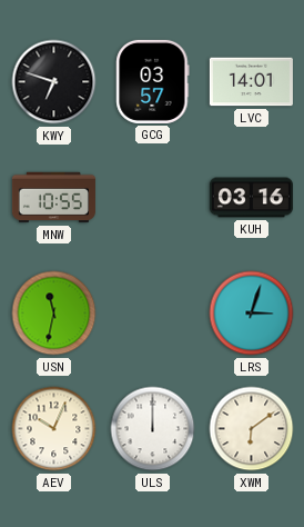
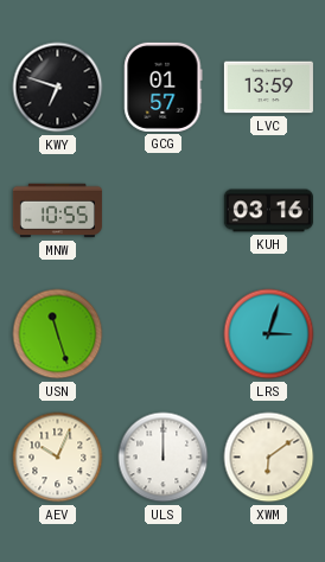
GCG: 03:57 -> 01:57 (164, 87)
LVC: 14:01 -> 13:59 (268, 88)
USN: 11:32 -> 11:27 (58, 334)
